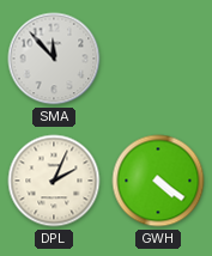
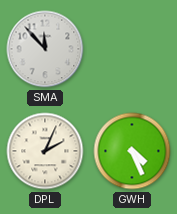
GWH: 4:21 -> 4:26 (132, 151)
